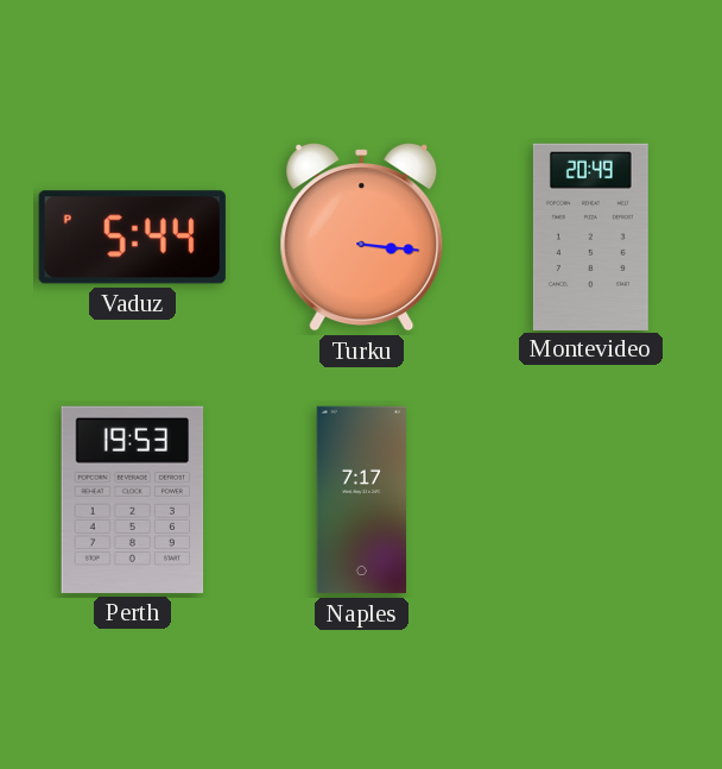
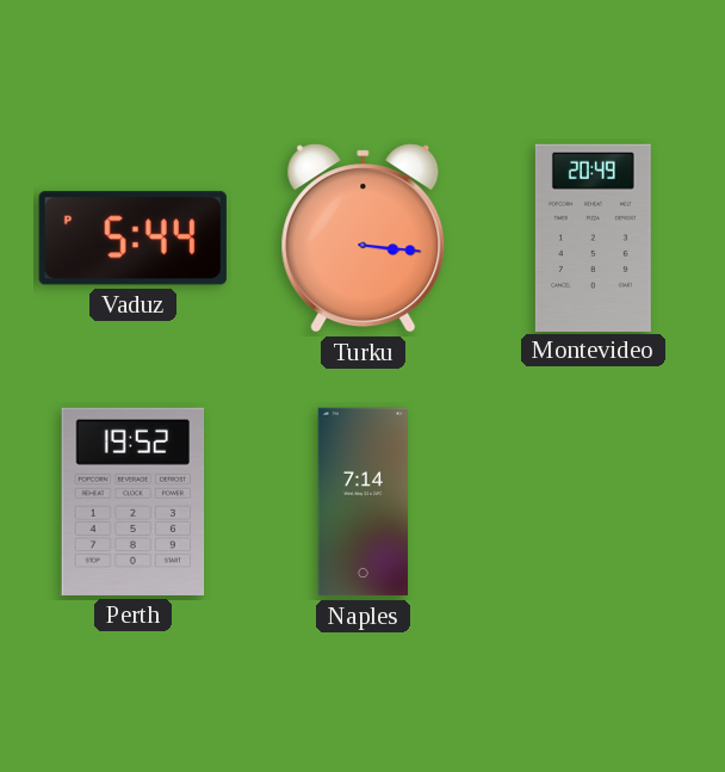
Perth: 19:53 -> 19:52 (134, 501)
Naples: 7:17 -> 7:14 (362, 502)
